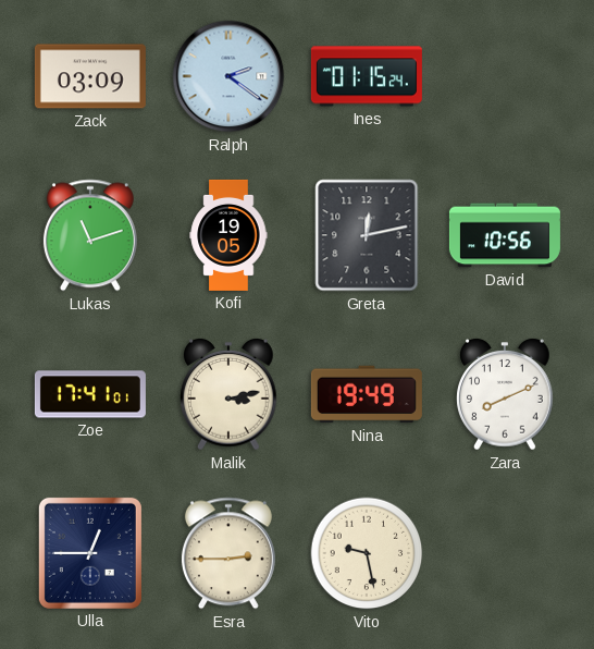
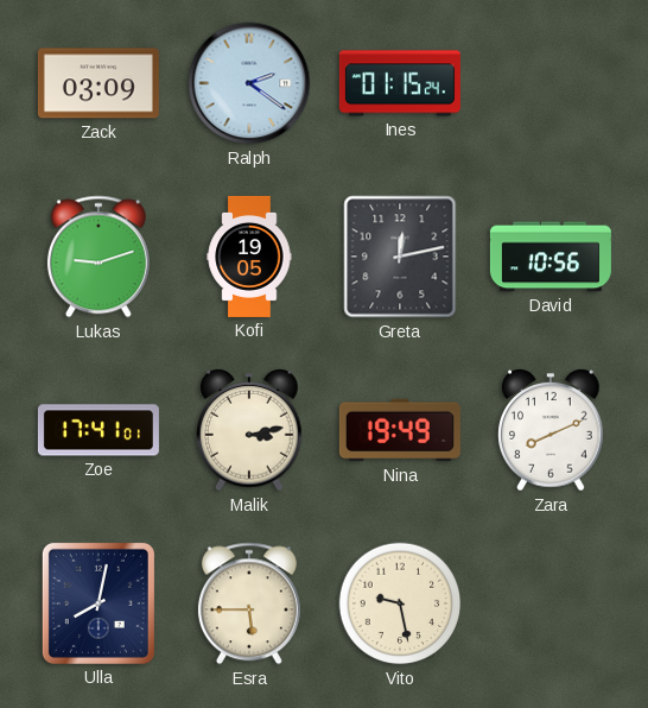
Lukas: 11:12 -> 9:12 (99, 257)
Ulla: 12:45 -> 8:02 (99, 603)
Esra: 2:45 -> 5:45 (249, 603)
